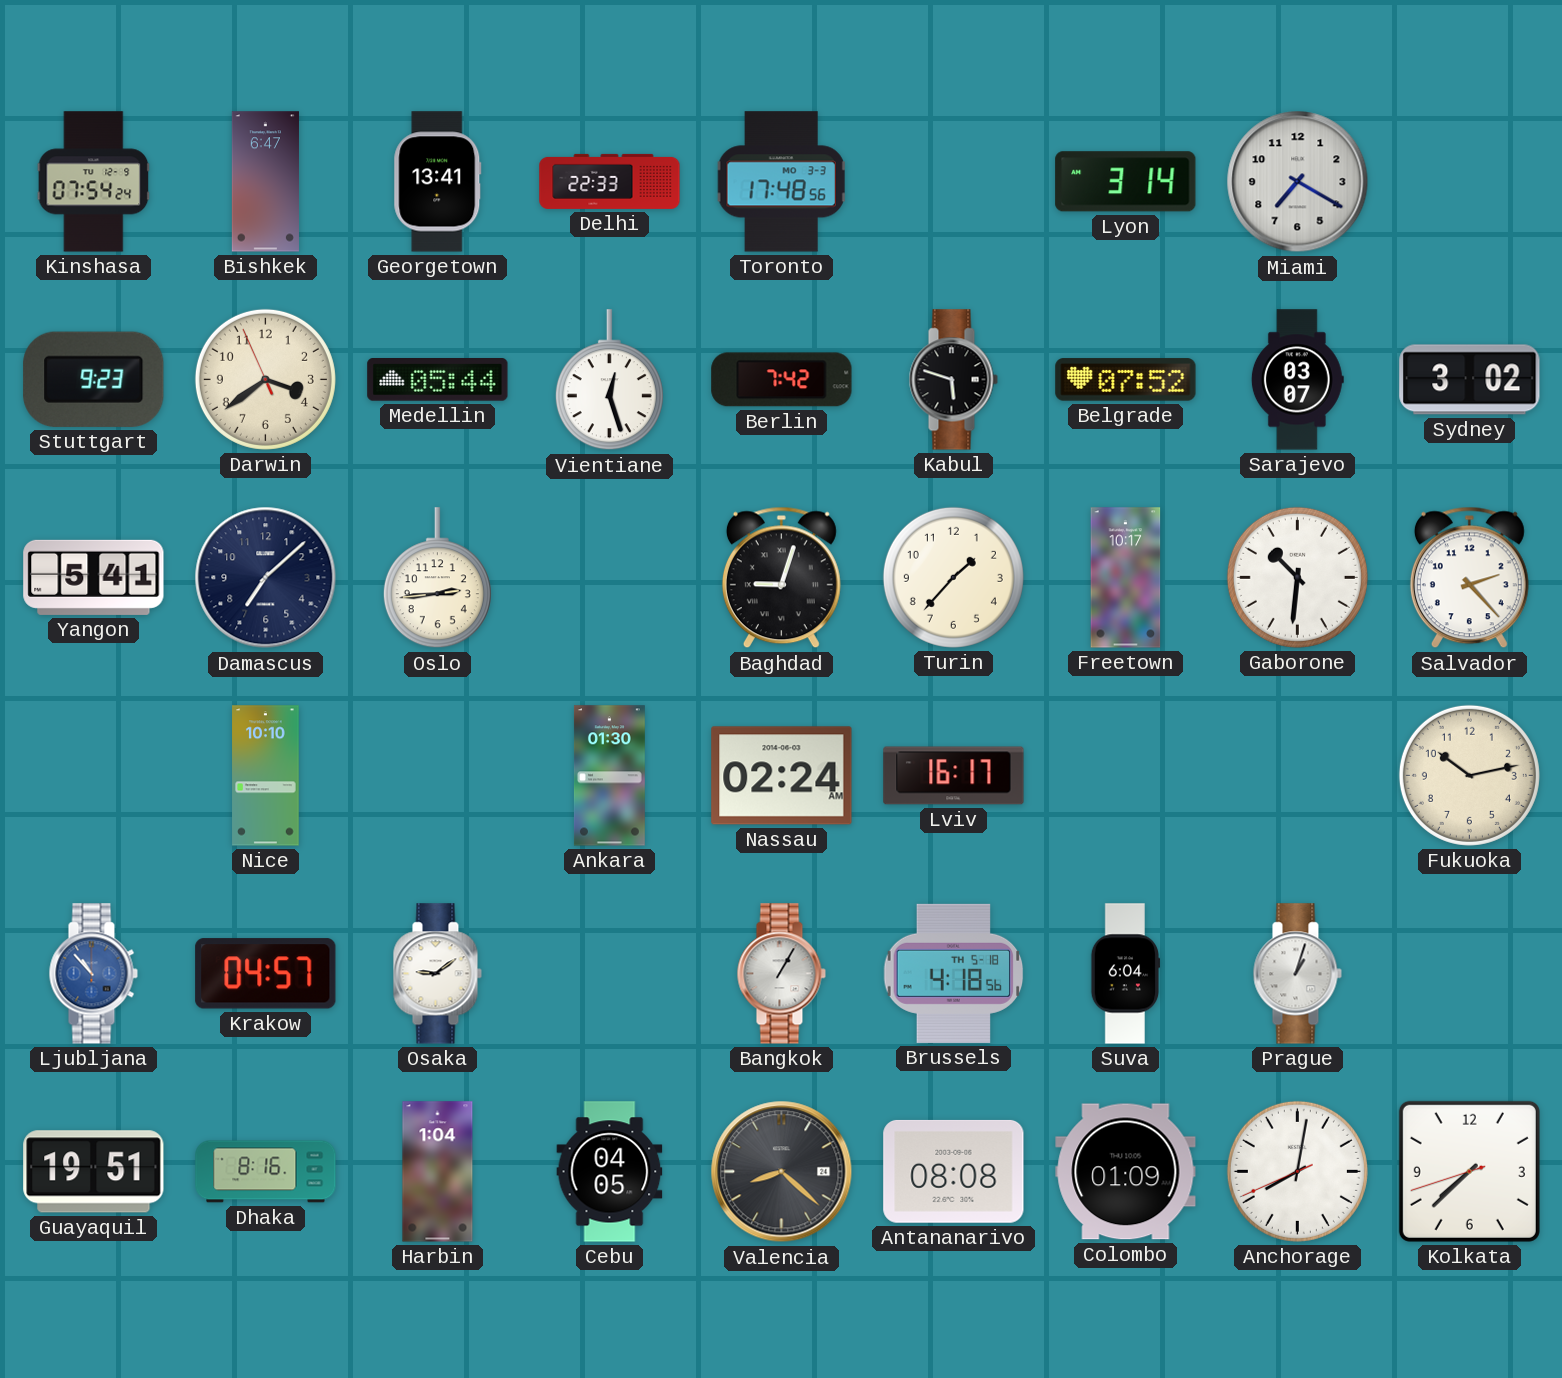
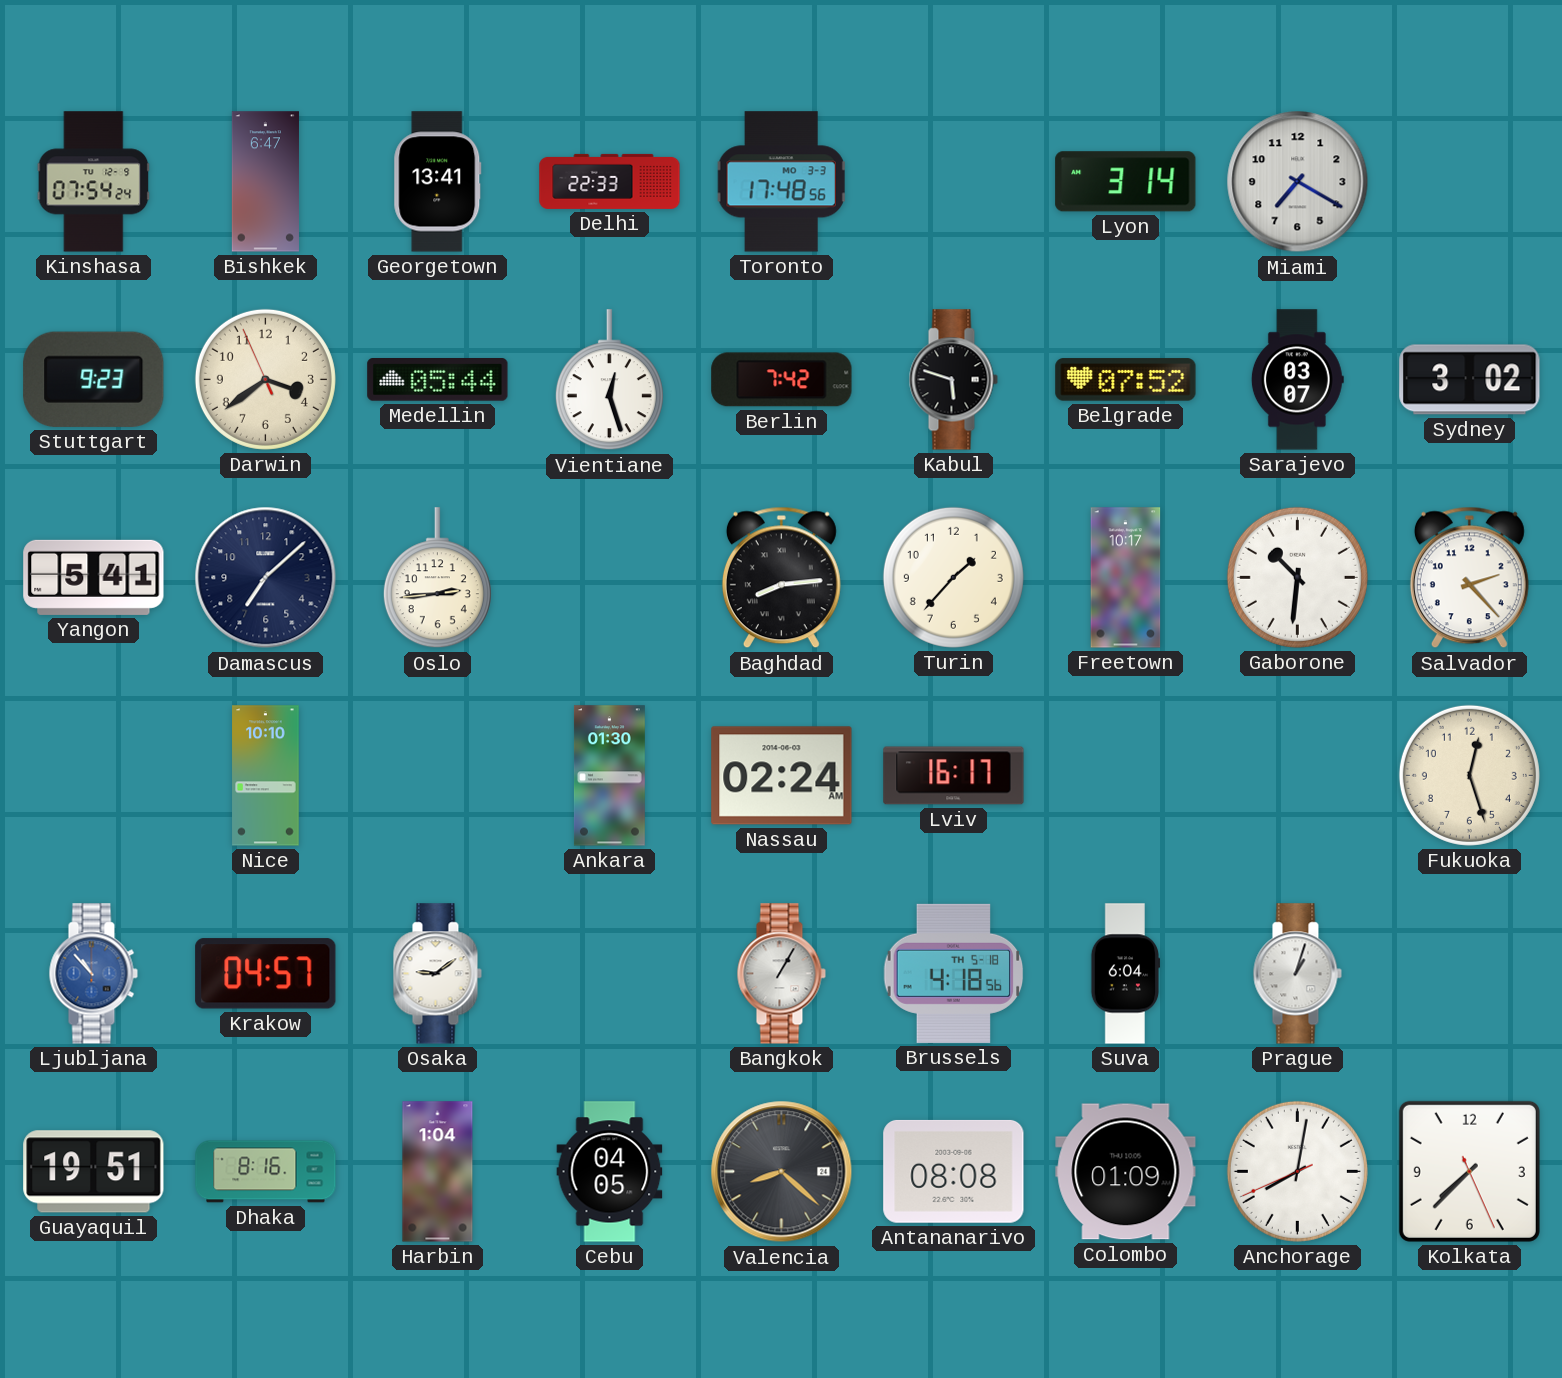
Baghdad: 9:03 -> 8:14 (781, 578)
Fukuoka: 10:13 -> 12:27 (1469, 775)
Kolkata: 7:37:42 -> 7:37:26 (1469, 1171)
